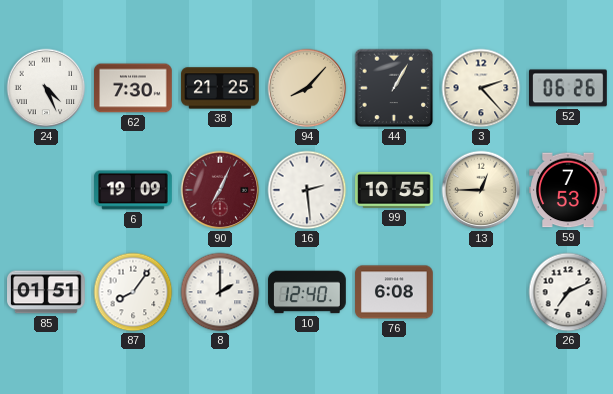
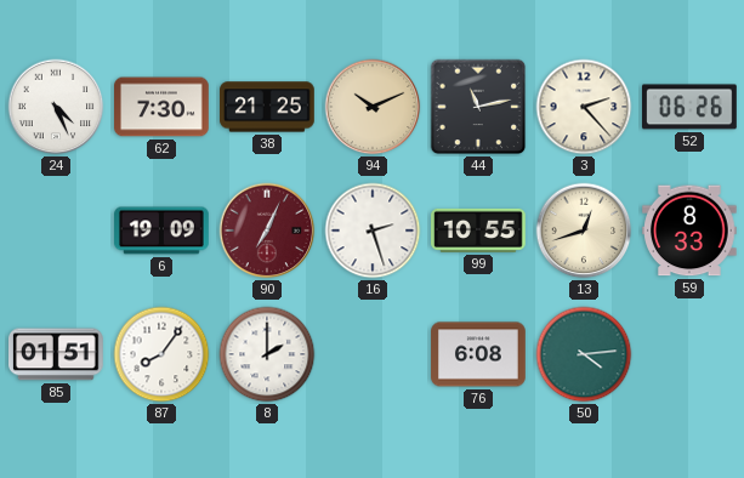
94: 8:07 -> 10:11 (373, 107)
44: 1:05 -> 11:13 (478, 107)
16: 2:29 -> 2:27 (373, 231)
13: 12:45 -> 12:42 (584, 231)
59: 7:53 -> 8:33 (691, 231)
10: 12:40 -> none (307, 292)
50: none -> 4:14 (584, 354)
26: 7:11 -> none (568, 292)
